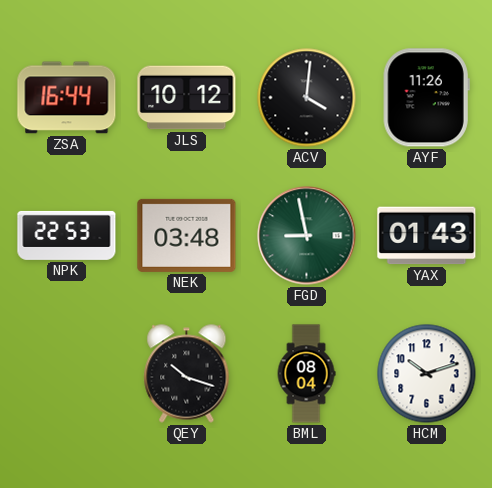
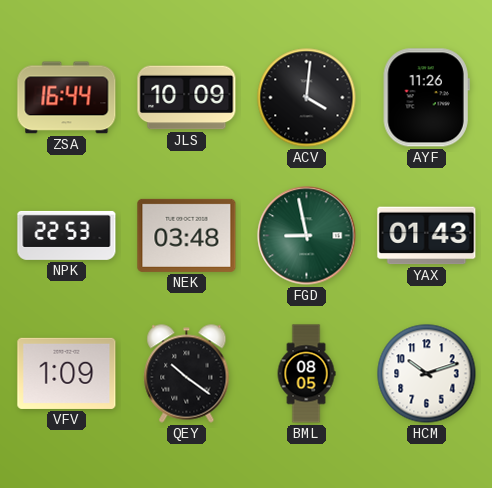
JLS: 10:12 -> 10:09 (187, 98)
VFV: none -> 1:09 (67, 373)
QEY: 10:18 -> 10:21 (187, 374)
BML: 08:04 -> 08:05 (306, 374)
